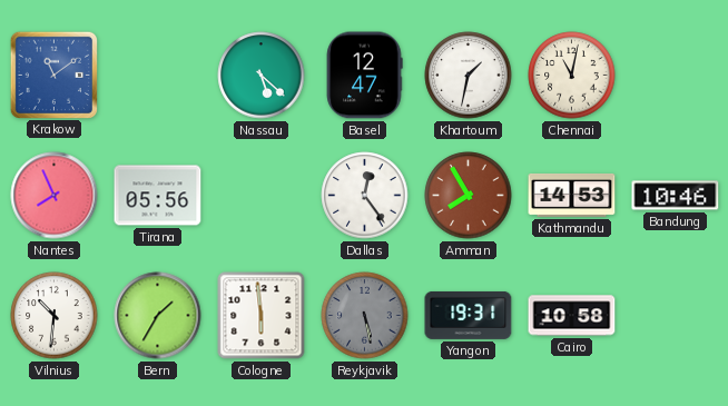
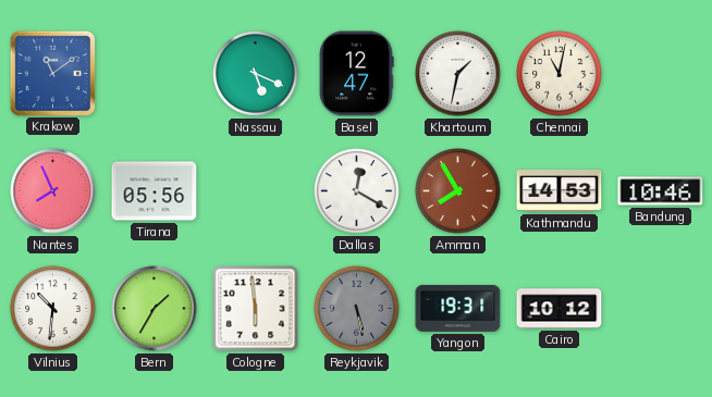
Nassau: 5:22 -> 5:19 (256, 74)
Dallas: 12:24 -> 12:20 (357, 191)
Cairo: 10:58 -> 10:12 (560, 309)
